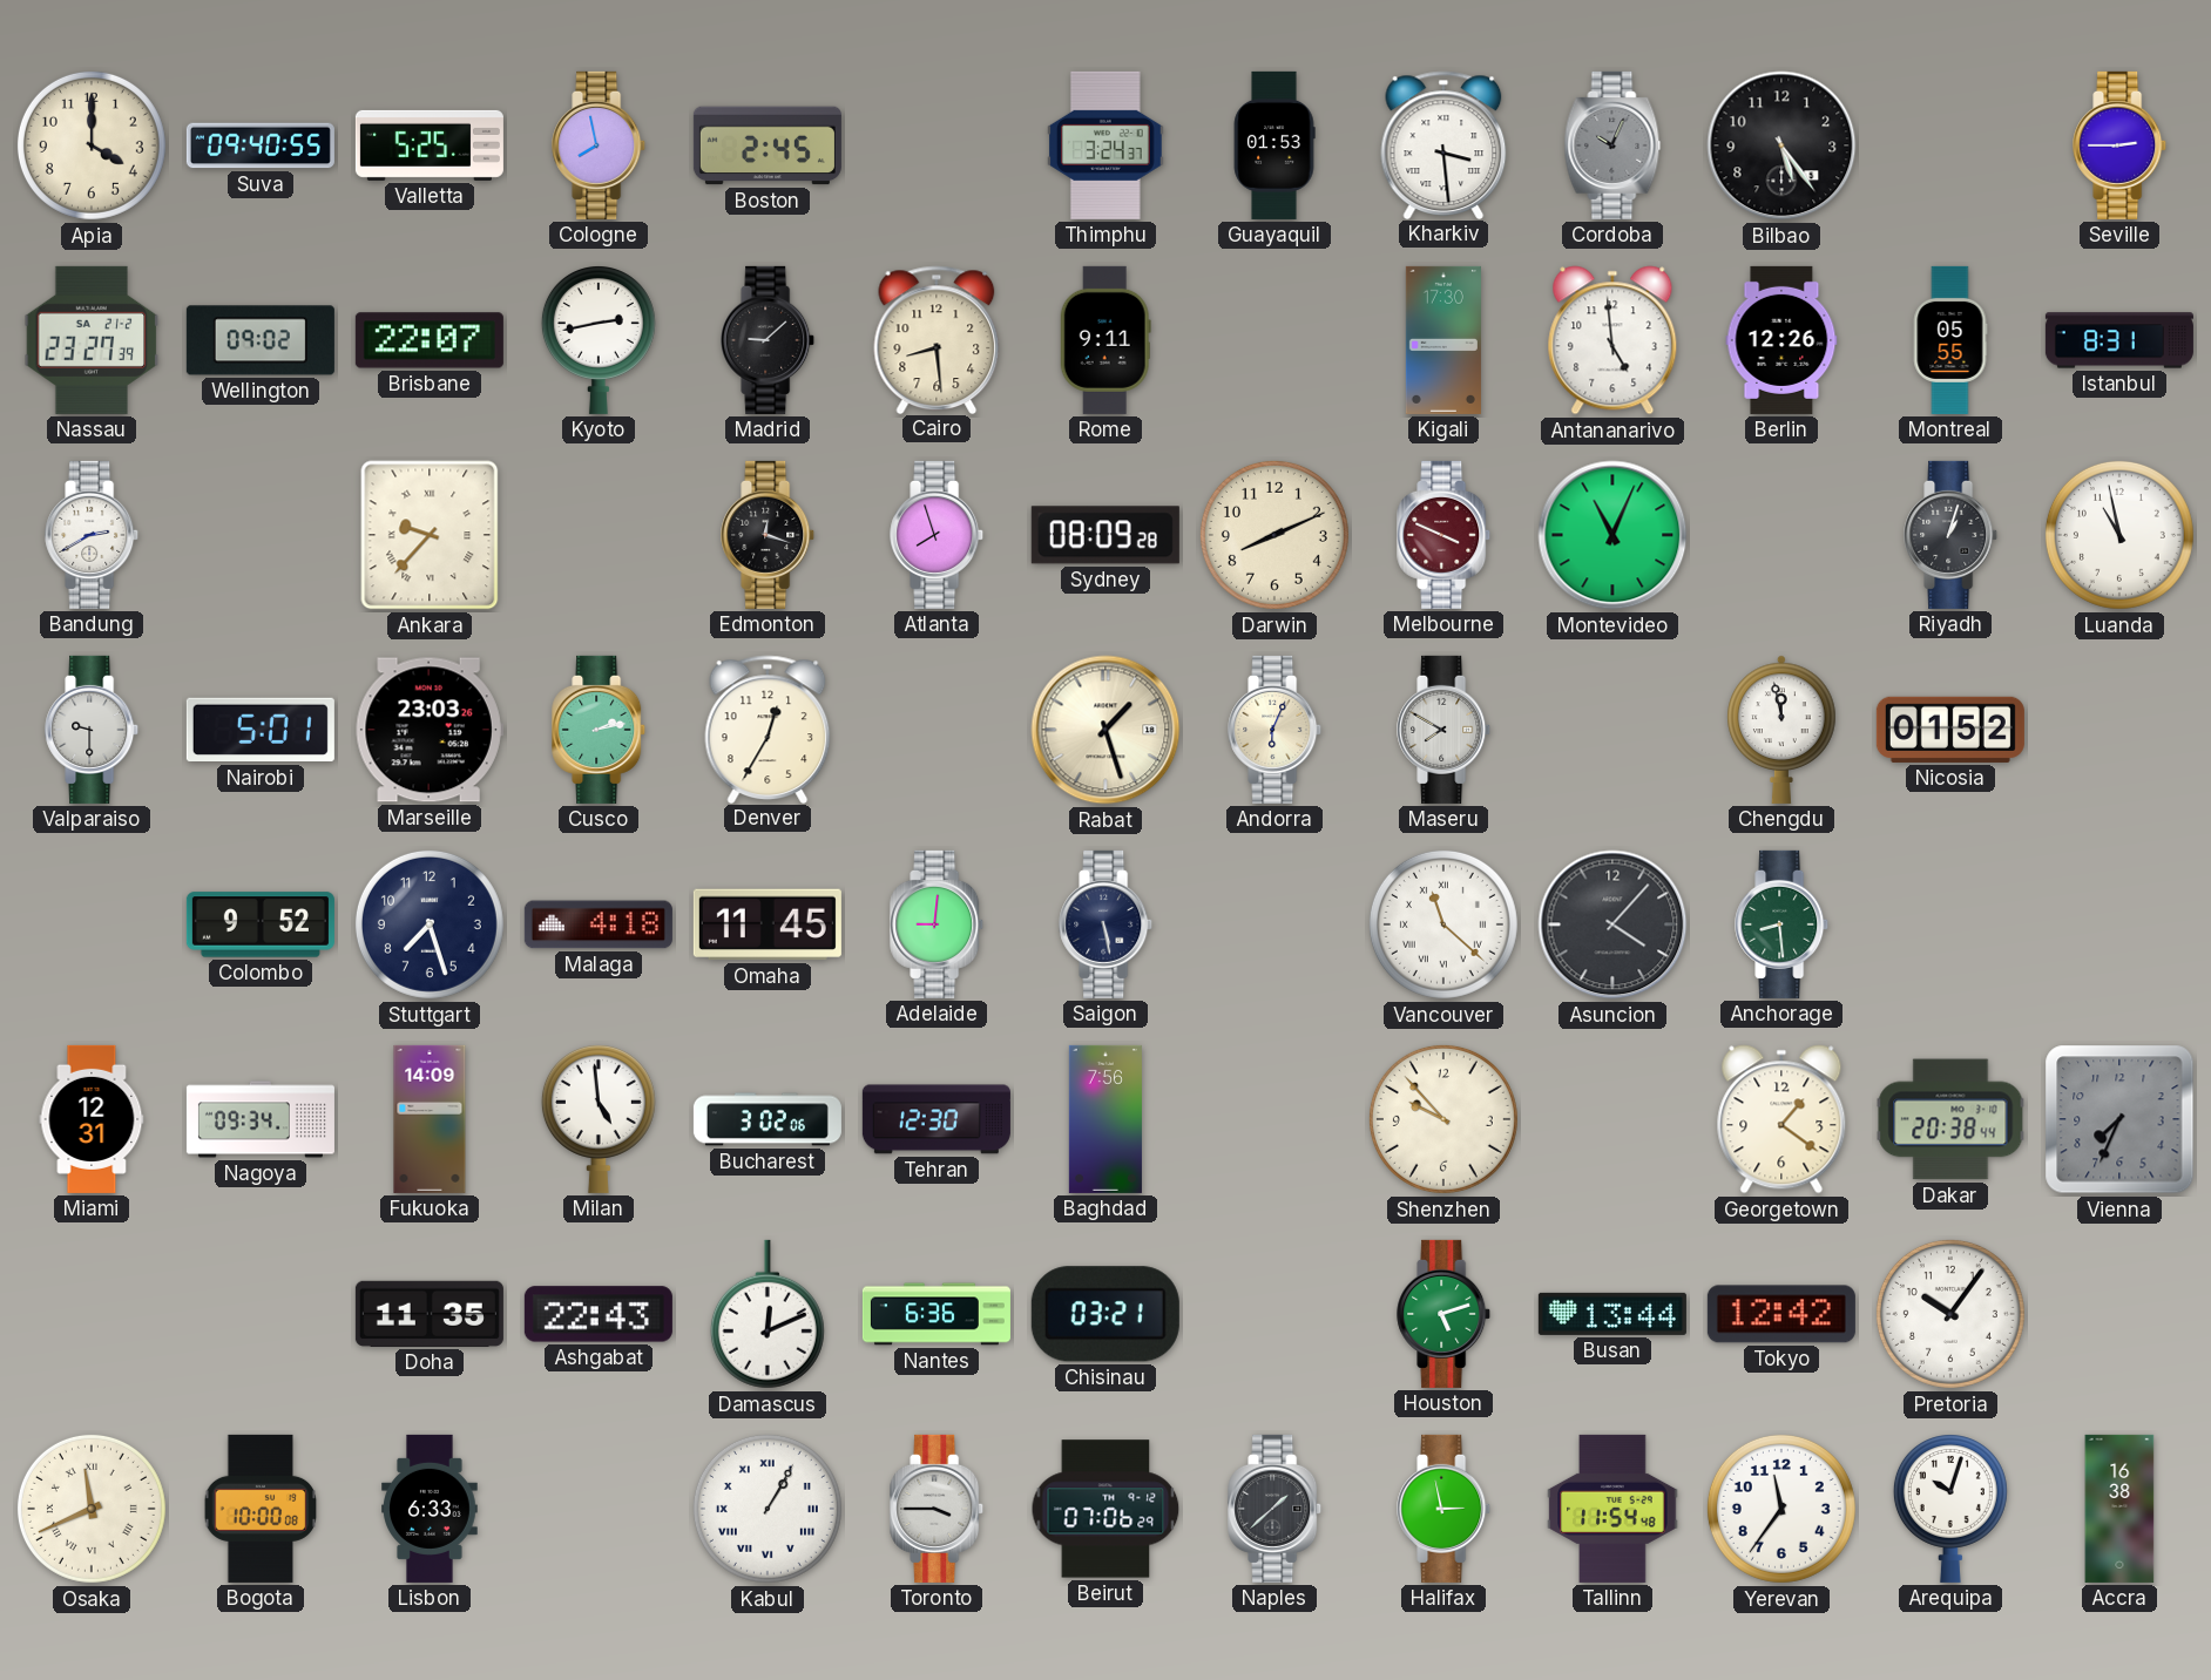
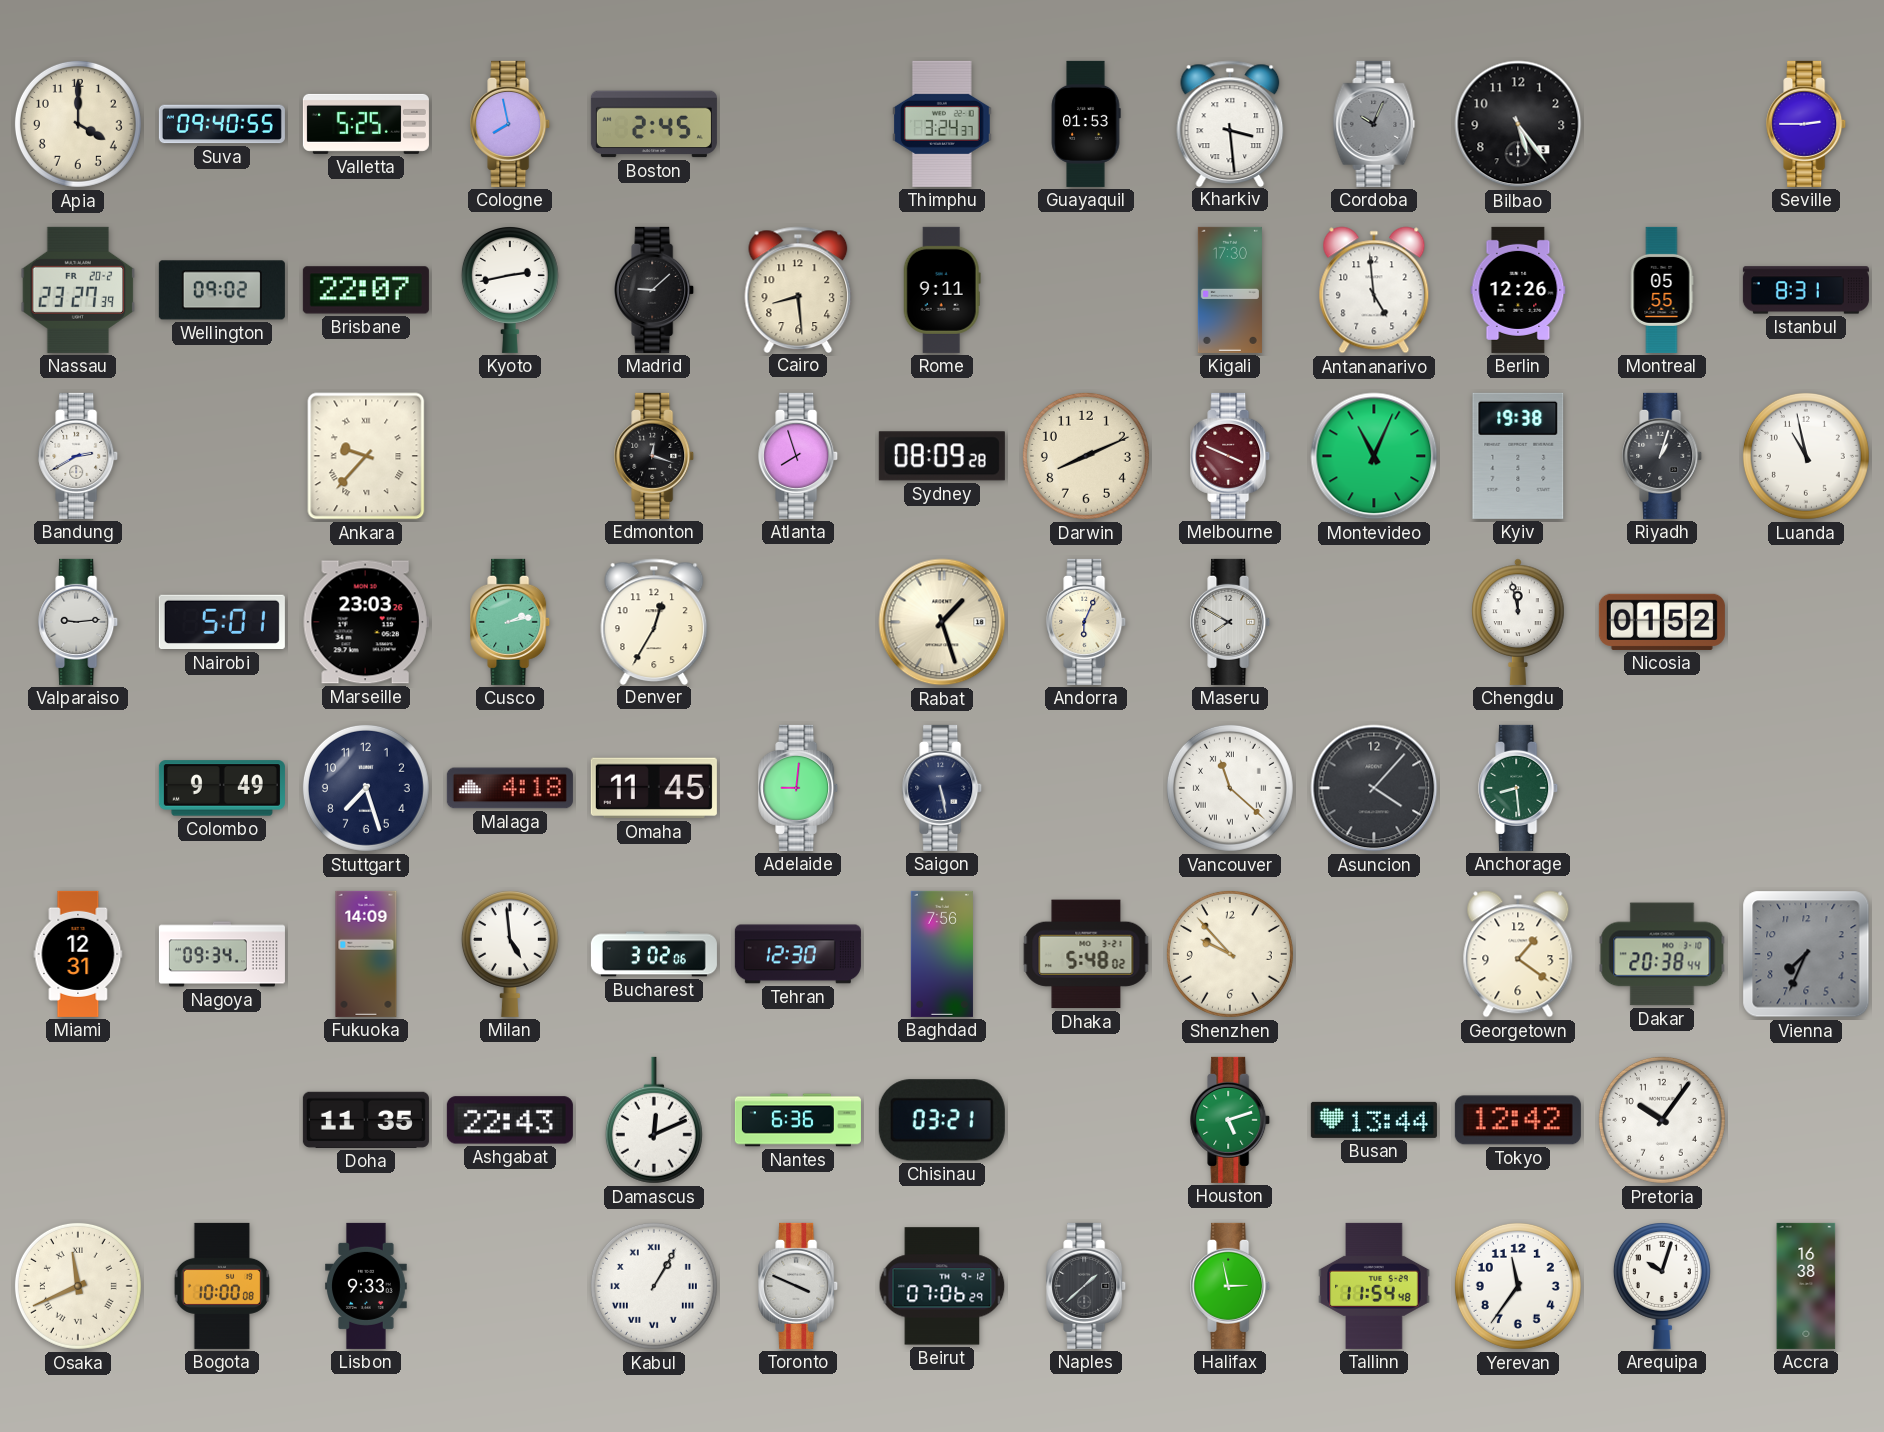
Nassau date: SA 21-2 -> FR 20-2 (78, 290)
Kyiv: none -> 19:38 (1518, 456)
Valparaiso: 9:30 -> 9:14 (79, 622)
Colombo: 9:52 -> 9:49 (222, 788)
Dhaka: none -> 5:48 (1086, 954)
Lisbon: 6:33 -> 9:33 (366, 1286)
Toronto: 3:45 -> 3:49 (799, 1286)
